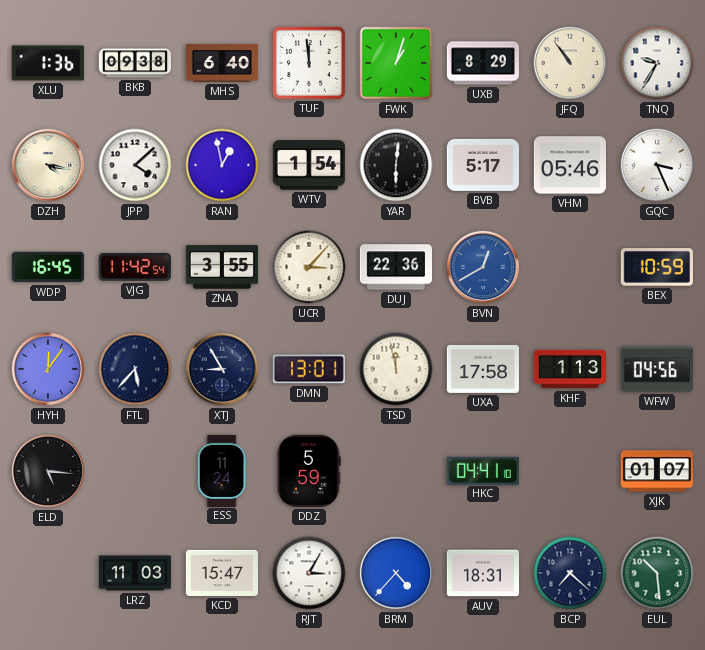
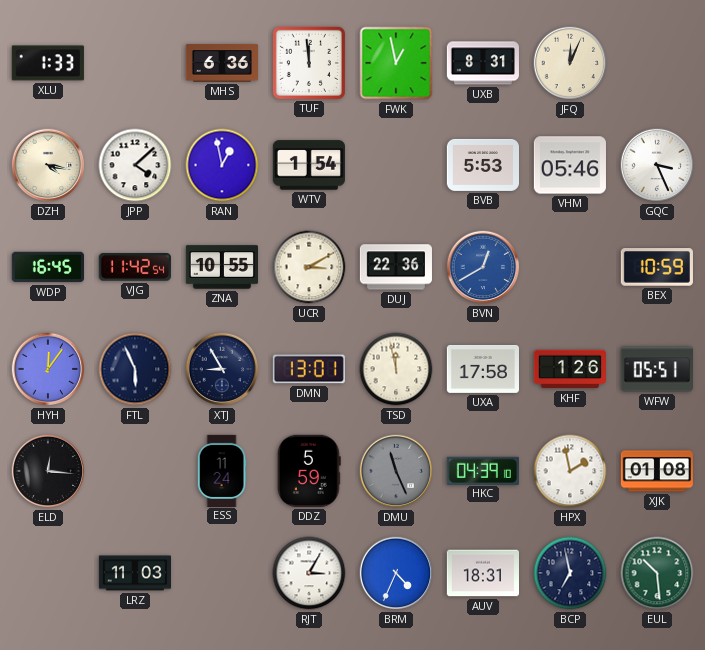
XLU: 1:36 -> 1:33 (48, 63)
BKB: 09:38 -> none (134, 63)
MHS: 6:40 -> 6:36 (221, 63)
FWK: 1:03 -> 12:58 (396, 63)
UXB: 8:29 -> 8:31 (483, 63)
JFQ: 10:54 -> 12:04 (570, 63)
TNQ: 9:35 -> none (657, 63)
YAR: 6:01 -> none (396, 165)
BVB: 5:17 -> 5:53 (482, 165)
ZNA: 3:55 -> 10:55 (221, 267)
UCR: 3:07 -> 3:10 (309, 267)
FTL: 5:37 -> 5:56 (135, 369)
KHF: 1:13 -> 1:26 (570, 369)
WFW: 04:56 -> 05:51 (657, 369)
ELD: 5:16 -> 12:16 (48, 471)
DMU: none -> 11:26 (396, 471)
HKC: 04:41 -> 04:39 (483, 470)
HPX: none -> 1:58 (570, 471)
XJK: 01:07 -> 01:08 (656, 471)
KCD: 15:47 -> none (222, 573)
BRM: 4:37 -> 4:34 (396, 573)
BCP: 7:22 -> 6:58 (570, 573)
